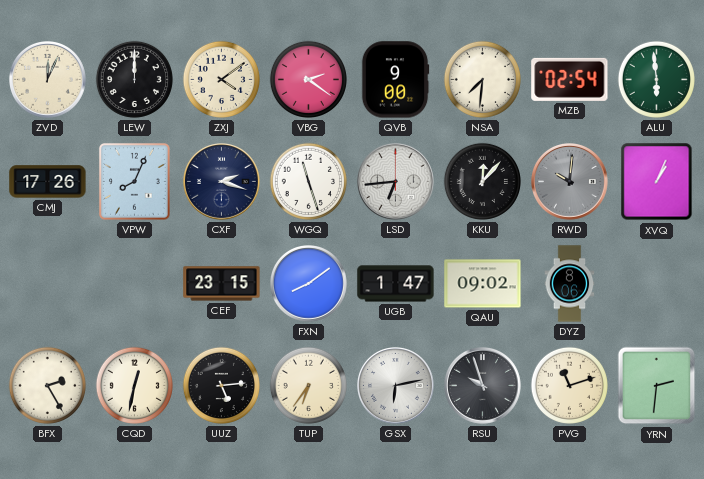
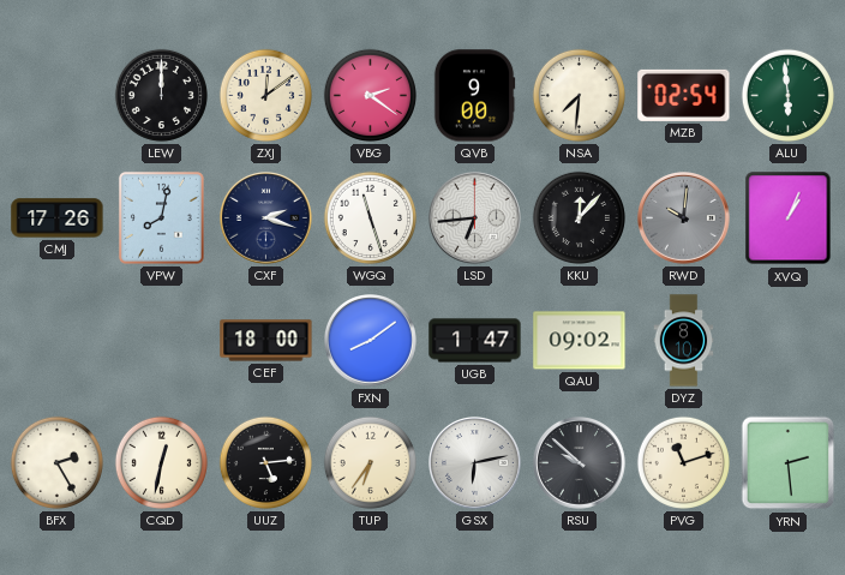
ZVD: 12:04 -> none (48, 80)
ZXJ: 4:09 -> 12:09 (265, 95)
VPW: 8:04 -> 8:02 (161, 218)
CEF: 23:15 -> 18:00 (266, 341)
DYZ: 8:06 -> 8:10 (684, 341)
RSU: 9:57 -> 9:52 (580, 463)
YRN: 2:31 -> 2:29 (789, 463)
